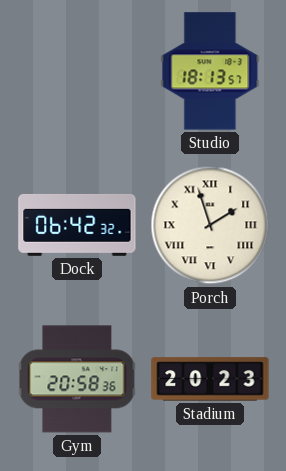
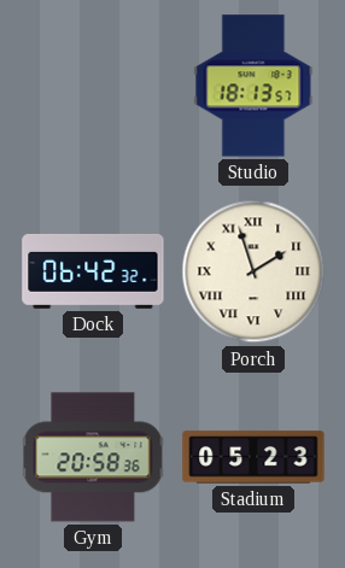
Stadium: 20:23 -> 05:23 (253, 457)
